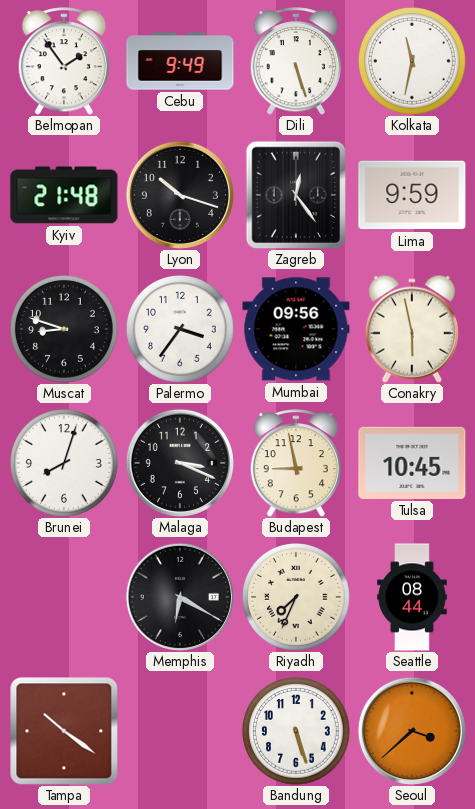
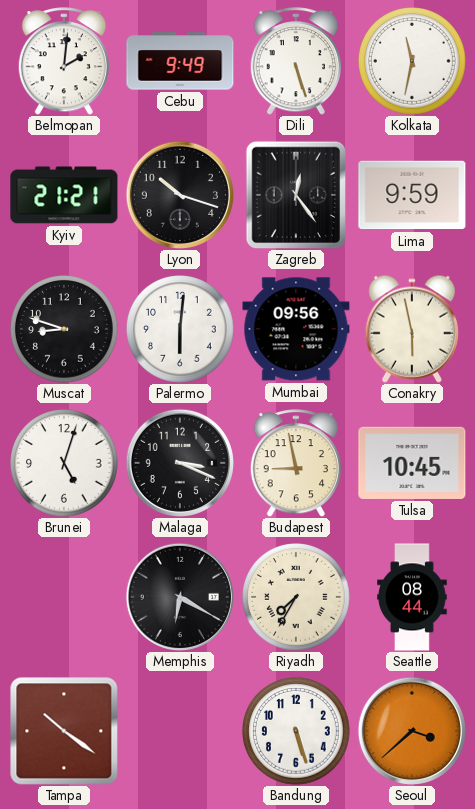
Belmopan: 1:54 -> 2:01 (63, 61)
Kyiv: 21:48 -> 21:21 (64, 195)
Palermo: 3:36 -> 6:01 (181, 330)
Brunei: 8:03 -> 5:03 (65, 464)
Riyadh: 7:34 -> 7:35 (297, 598)
